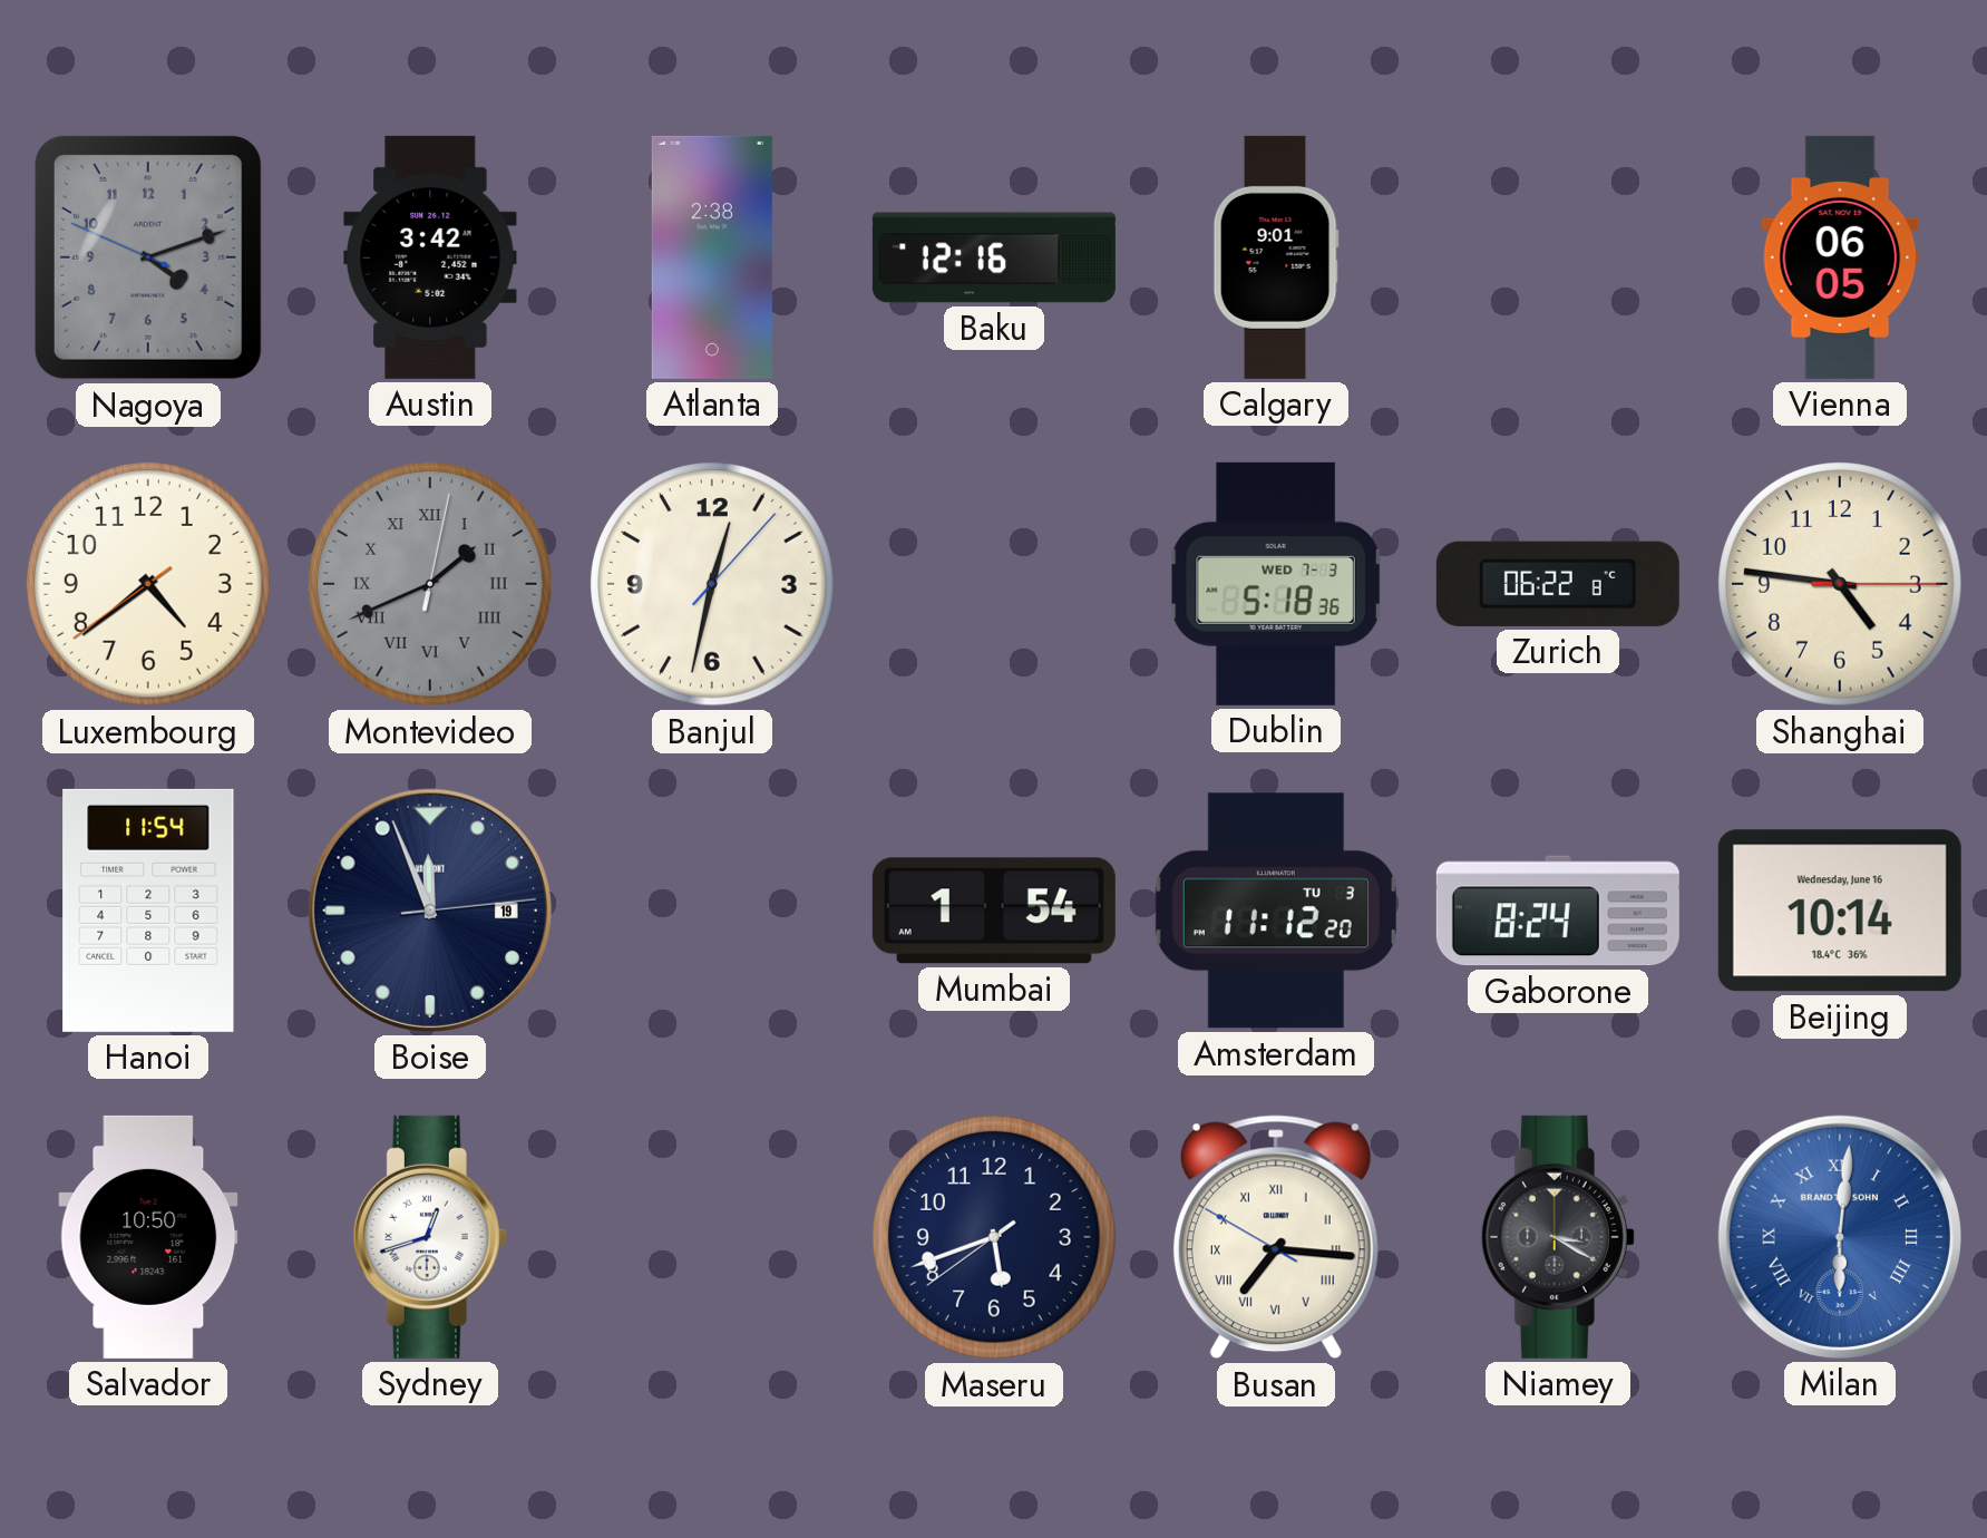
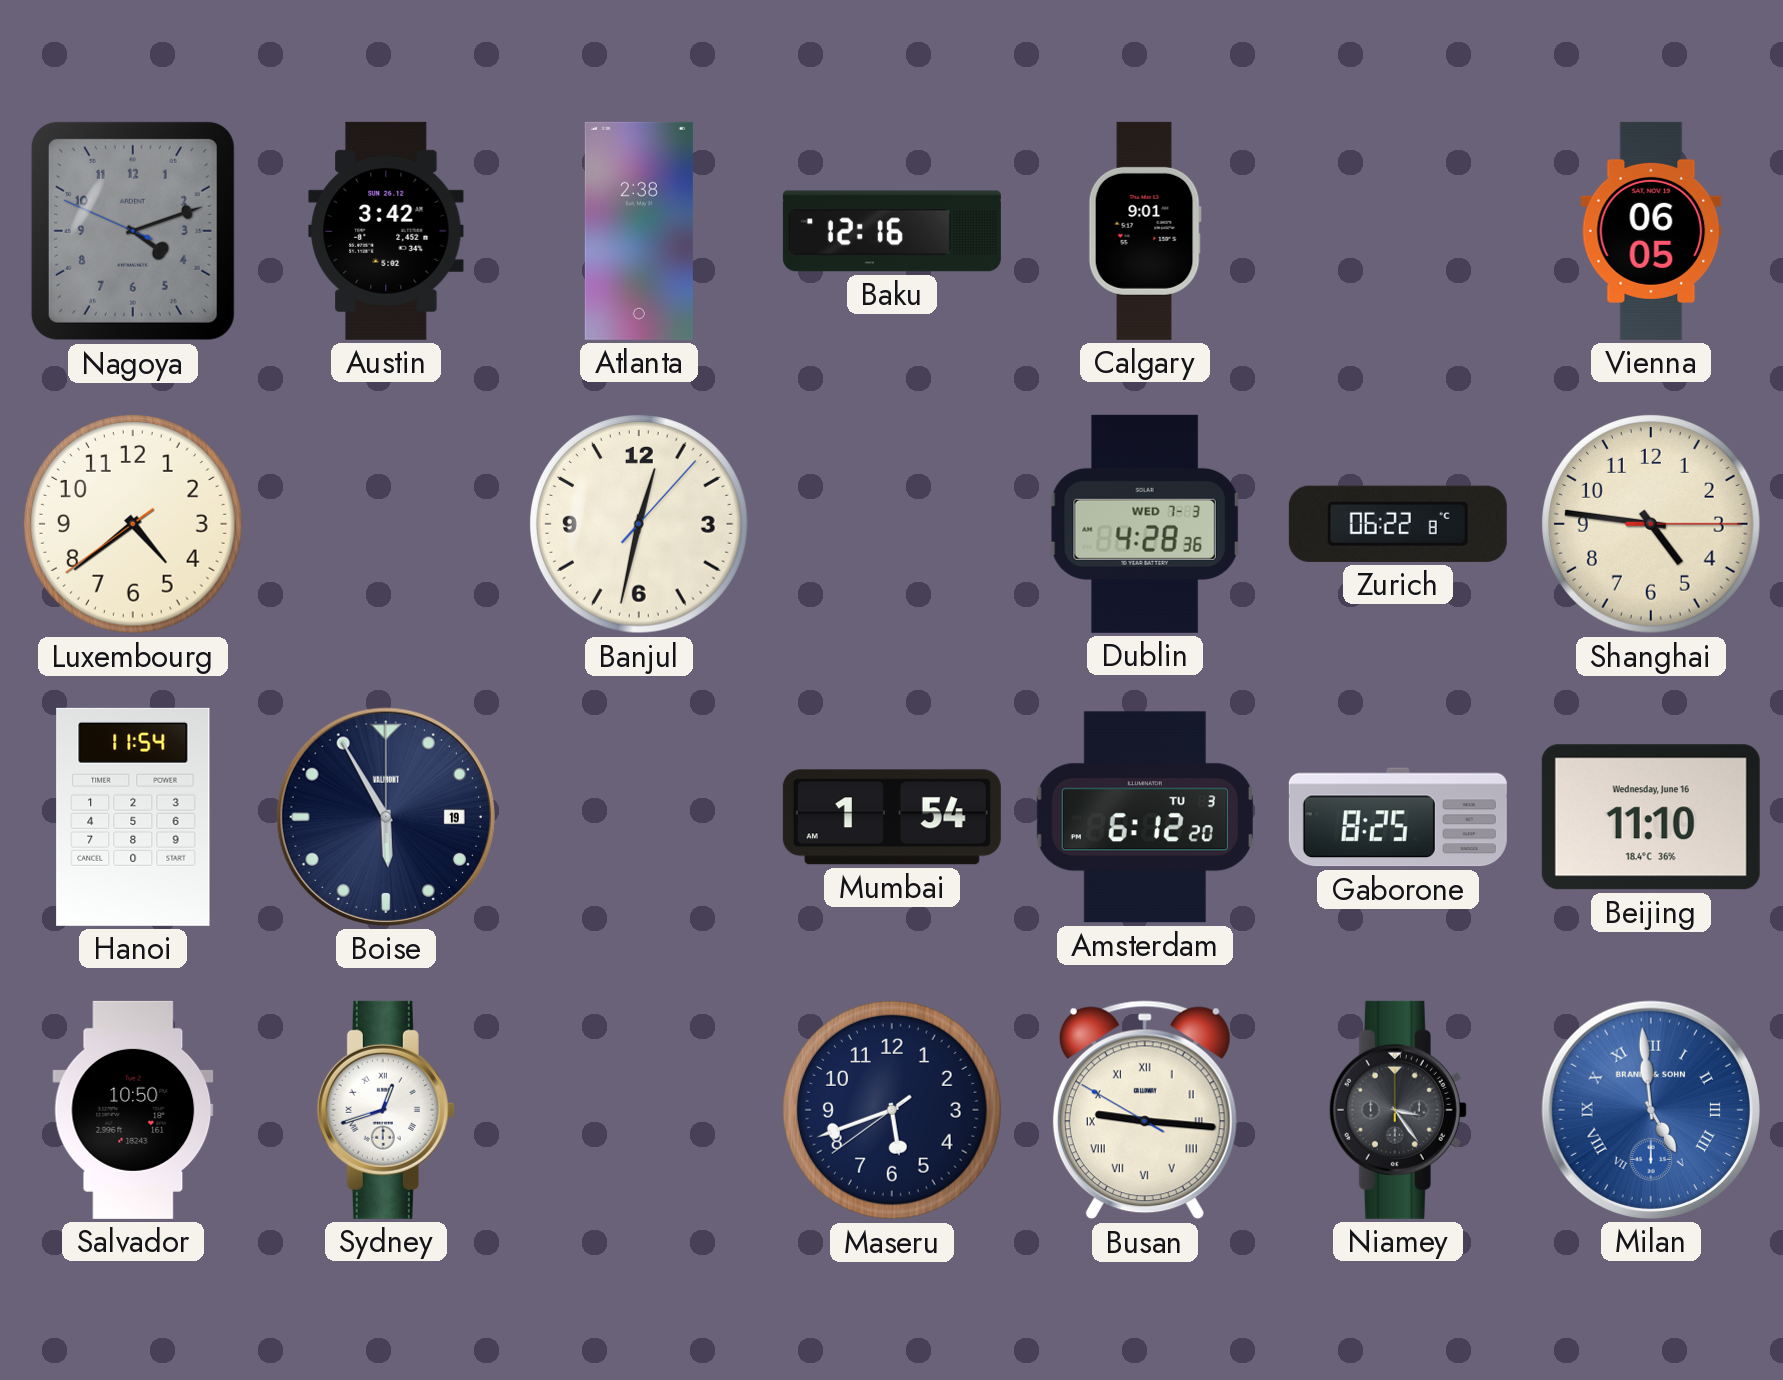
Montevideo: 1:41 -> none (431, 585)
Dublin: 5:18 -> 4:28 (1145, 524)
Boise: 11:56 -> 5:55 (386, 817)
Amsterdam: 11:12 -> 6:12 (1145, 817)
Gaborone: 8:24 -> 8:25 (1398, 817)
Beijing: 10:14 -> 11:10 (1651, 817)
Busan: 7:15 -> 9:15 (1145, 1110)
Niamey: 3:20 -> 3:24 (1398, 1110)
Milan: 6:01 -> 4:59 (1651, 1110)
